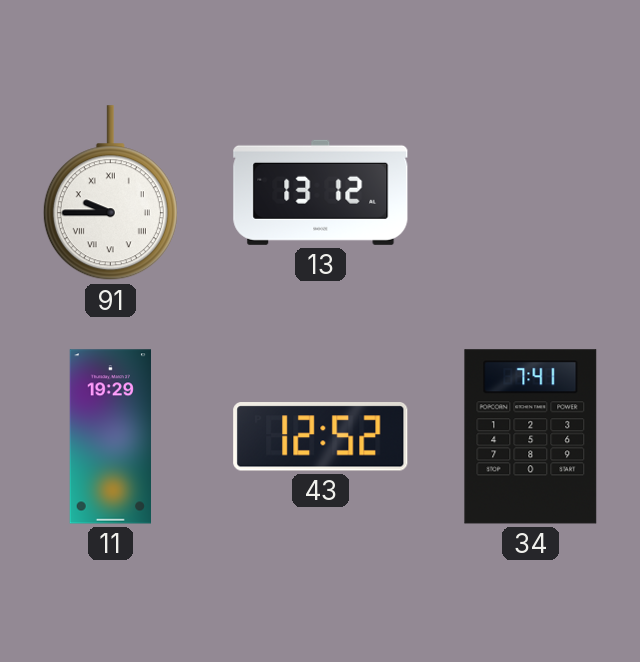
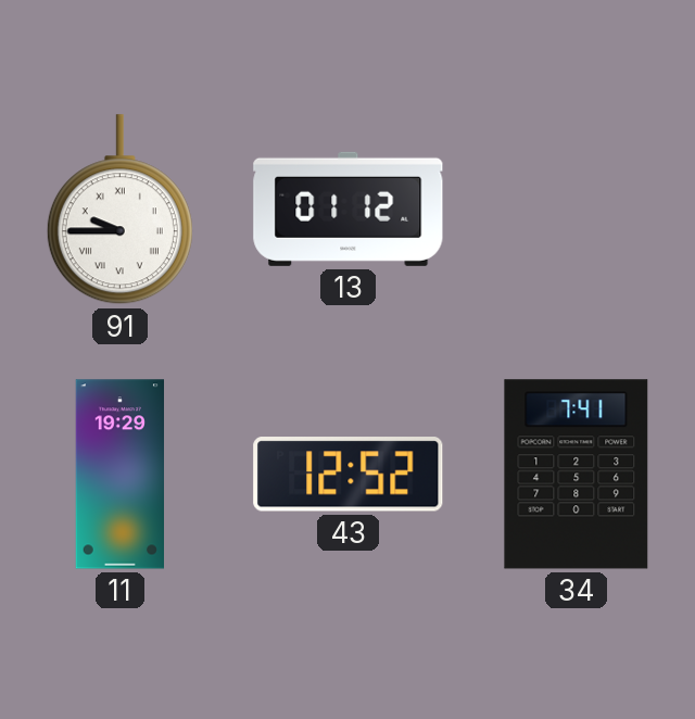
13: 13:12 -> 01:12 (349, 209)
